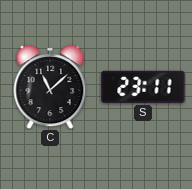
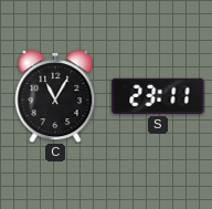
C: 11:08 -> 11:05 (55, 96)
